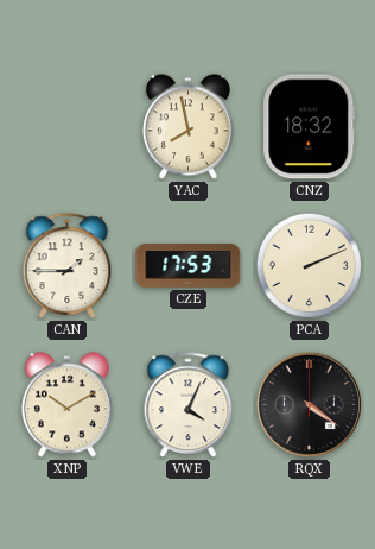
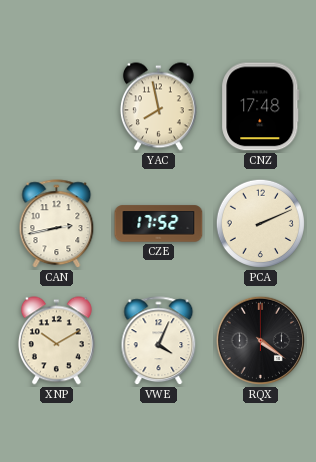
CNZ: 18:32 -> 17:48 (261, 107)
CAN: 1:45 -> 2:43 (57, 224)
CZE: 17:53 -> 17:52 (159, 224)
